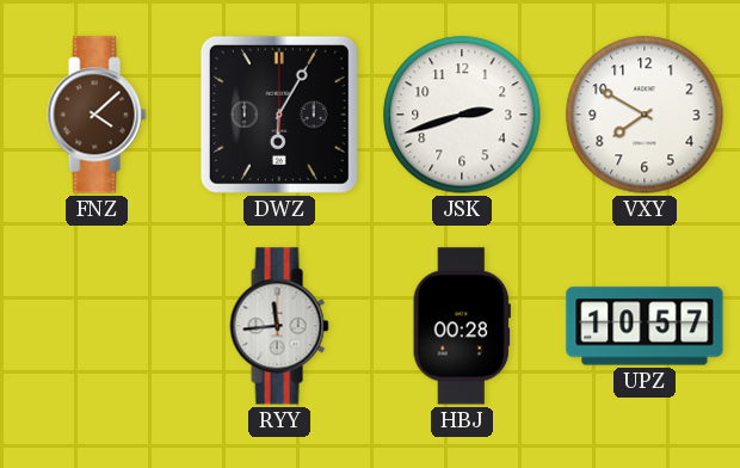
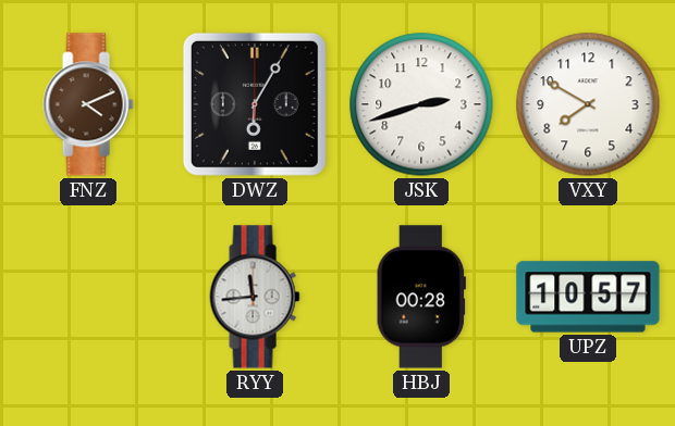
FNZ: 4:08 -> 4:11 (88, 104)
